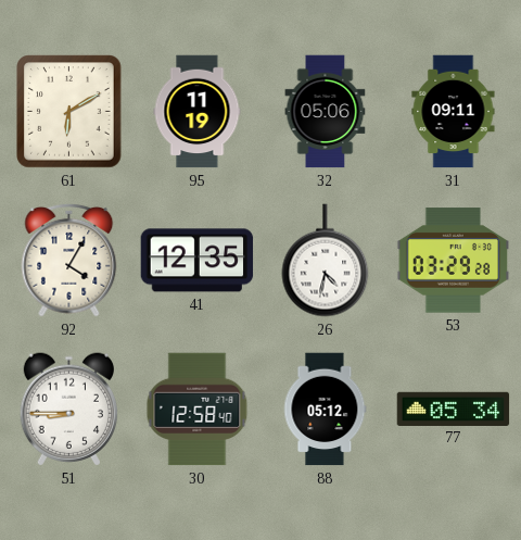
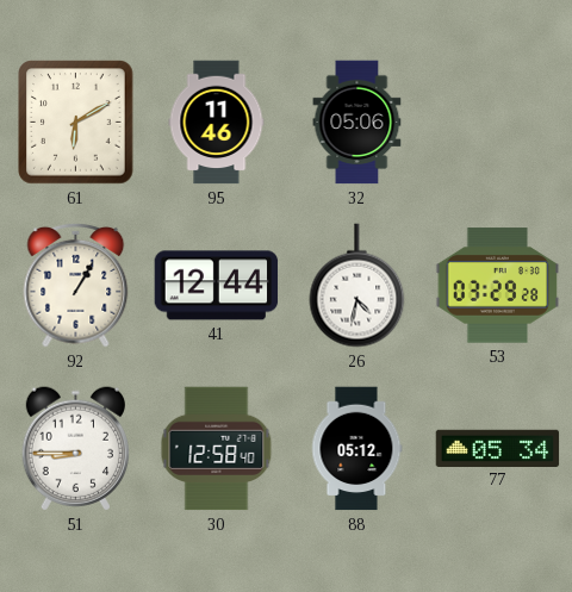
95: 11:19 -> 11:46 (217, 123)
31: 09:11 -> none (454, 112)
92: 4:05 -> 1:05 (76, 285)
41: 12:35 -> 12:44 (217, 286)
